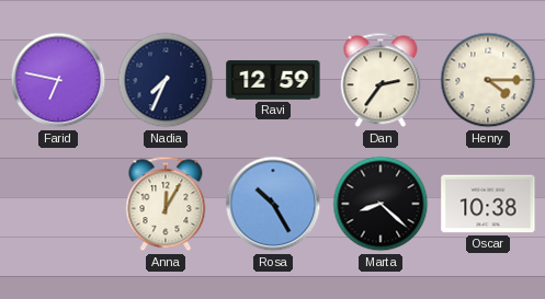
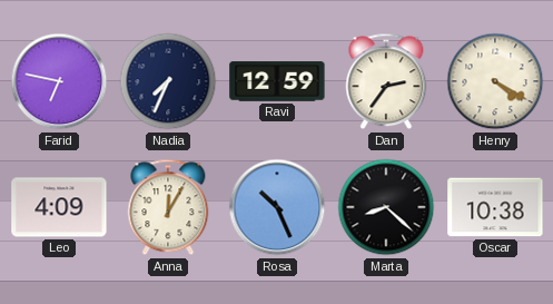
Henry: 4:15 -> 4:20 (495, 81)
Leo: none -> 4:09 (59, 207)
Rosa: 10:25 -> 10:26 (277, 207)
